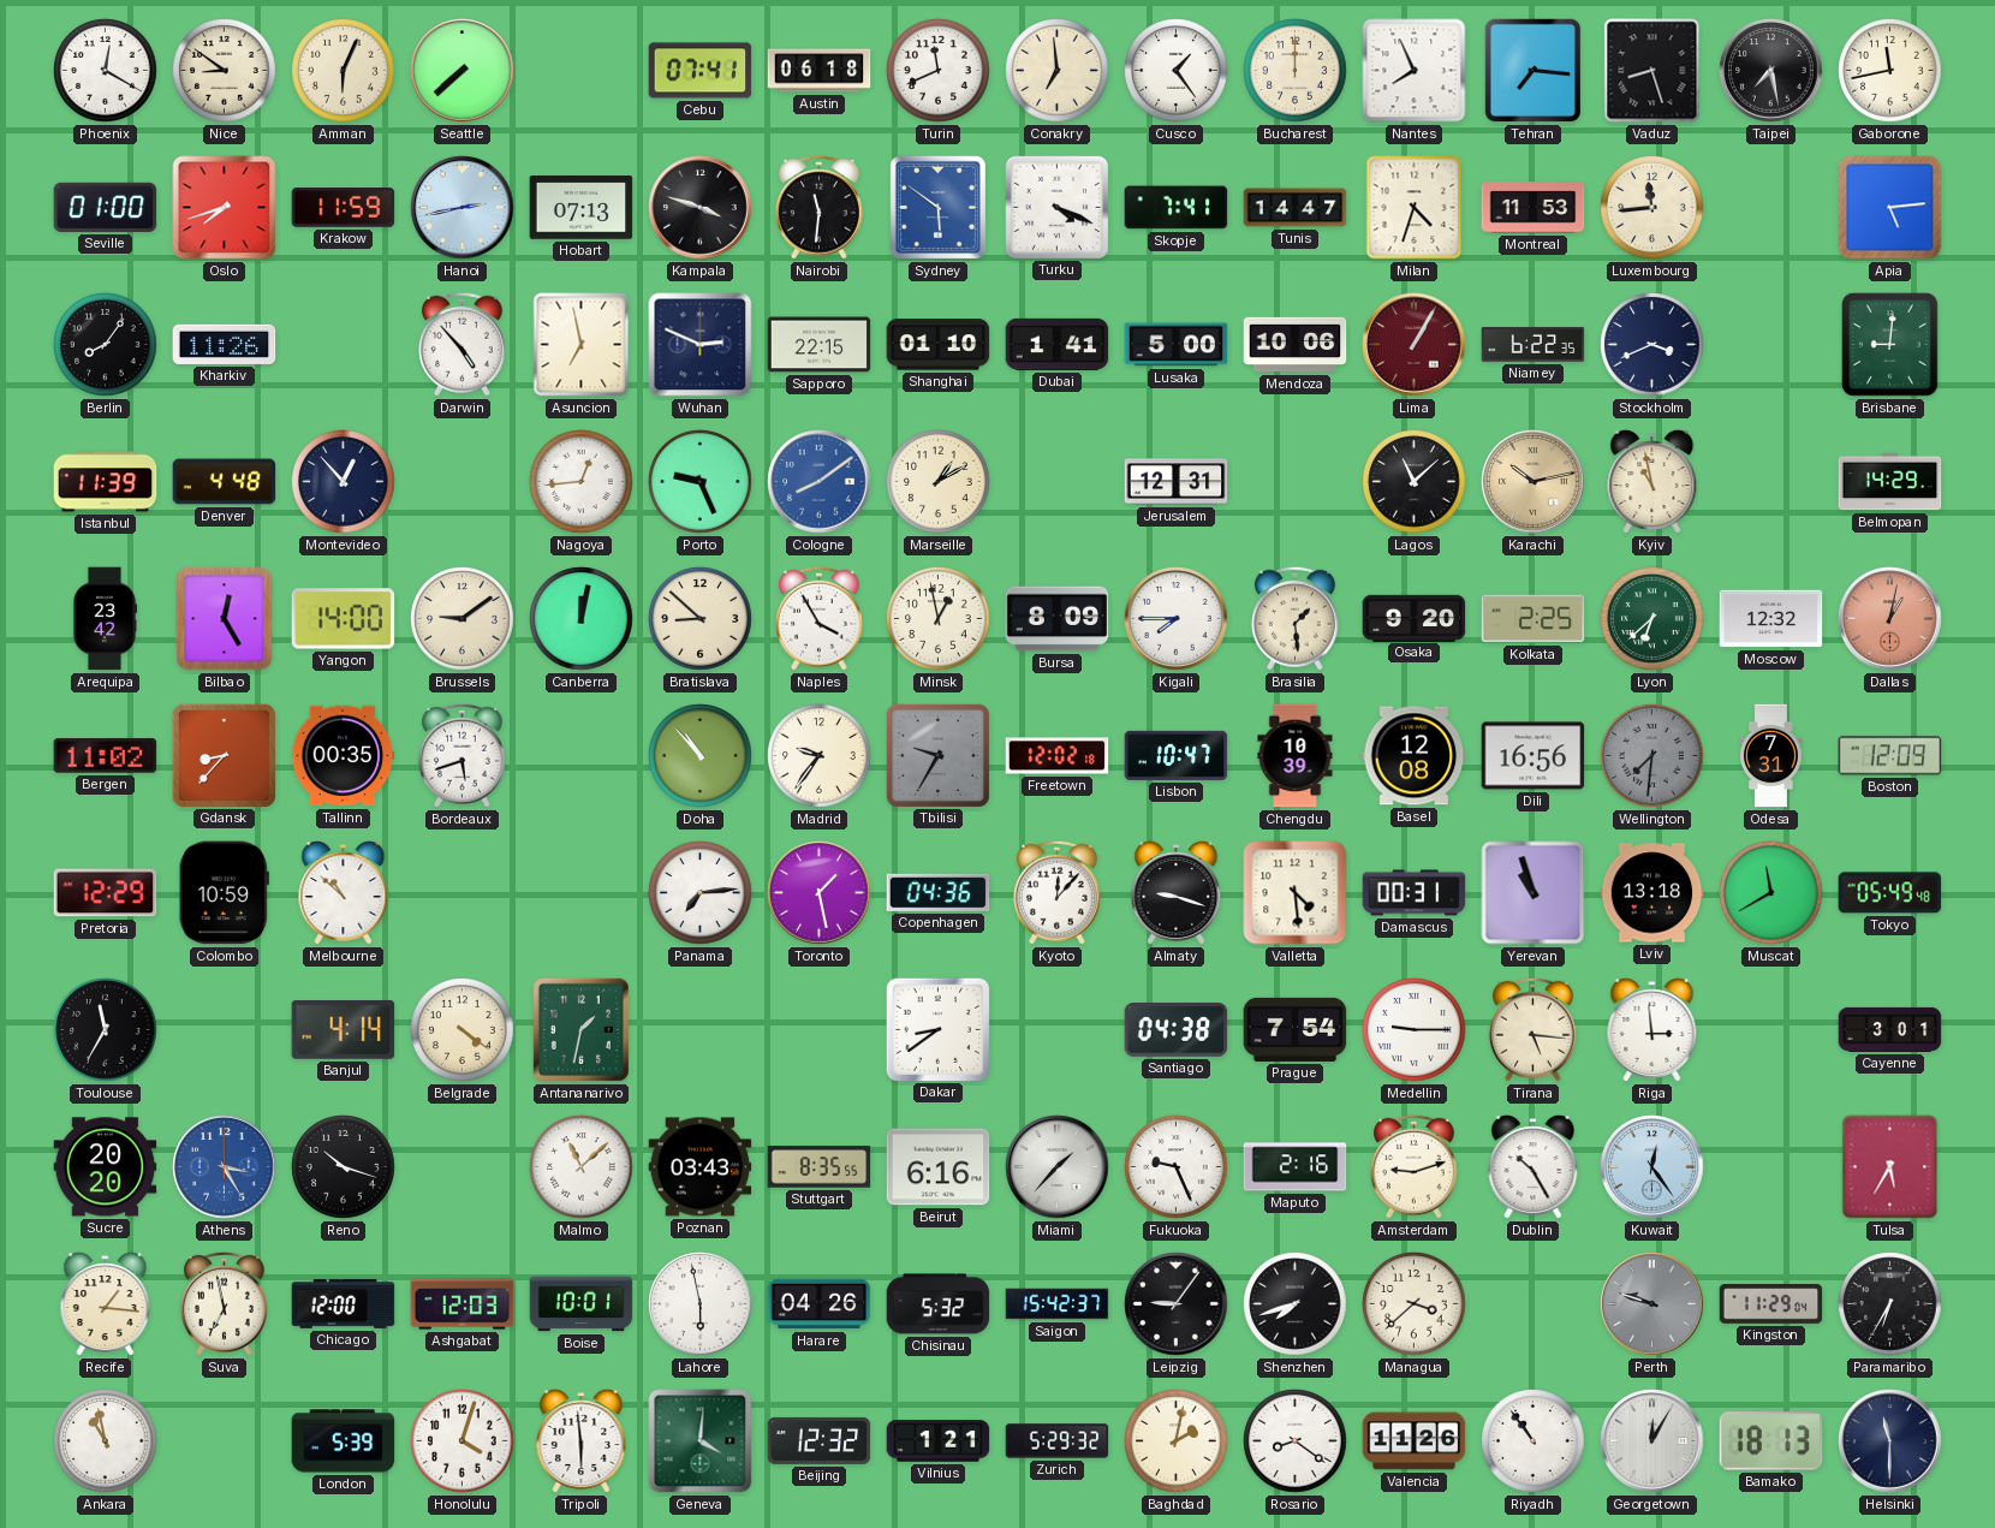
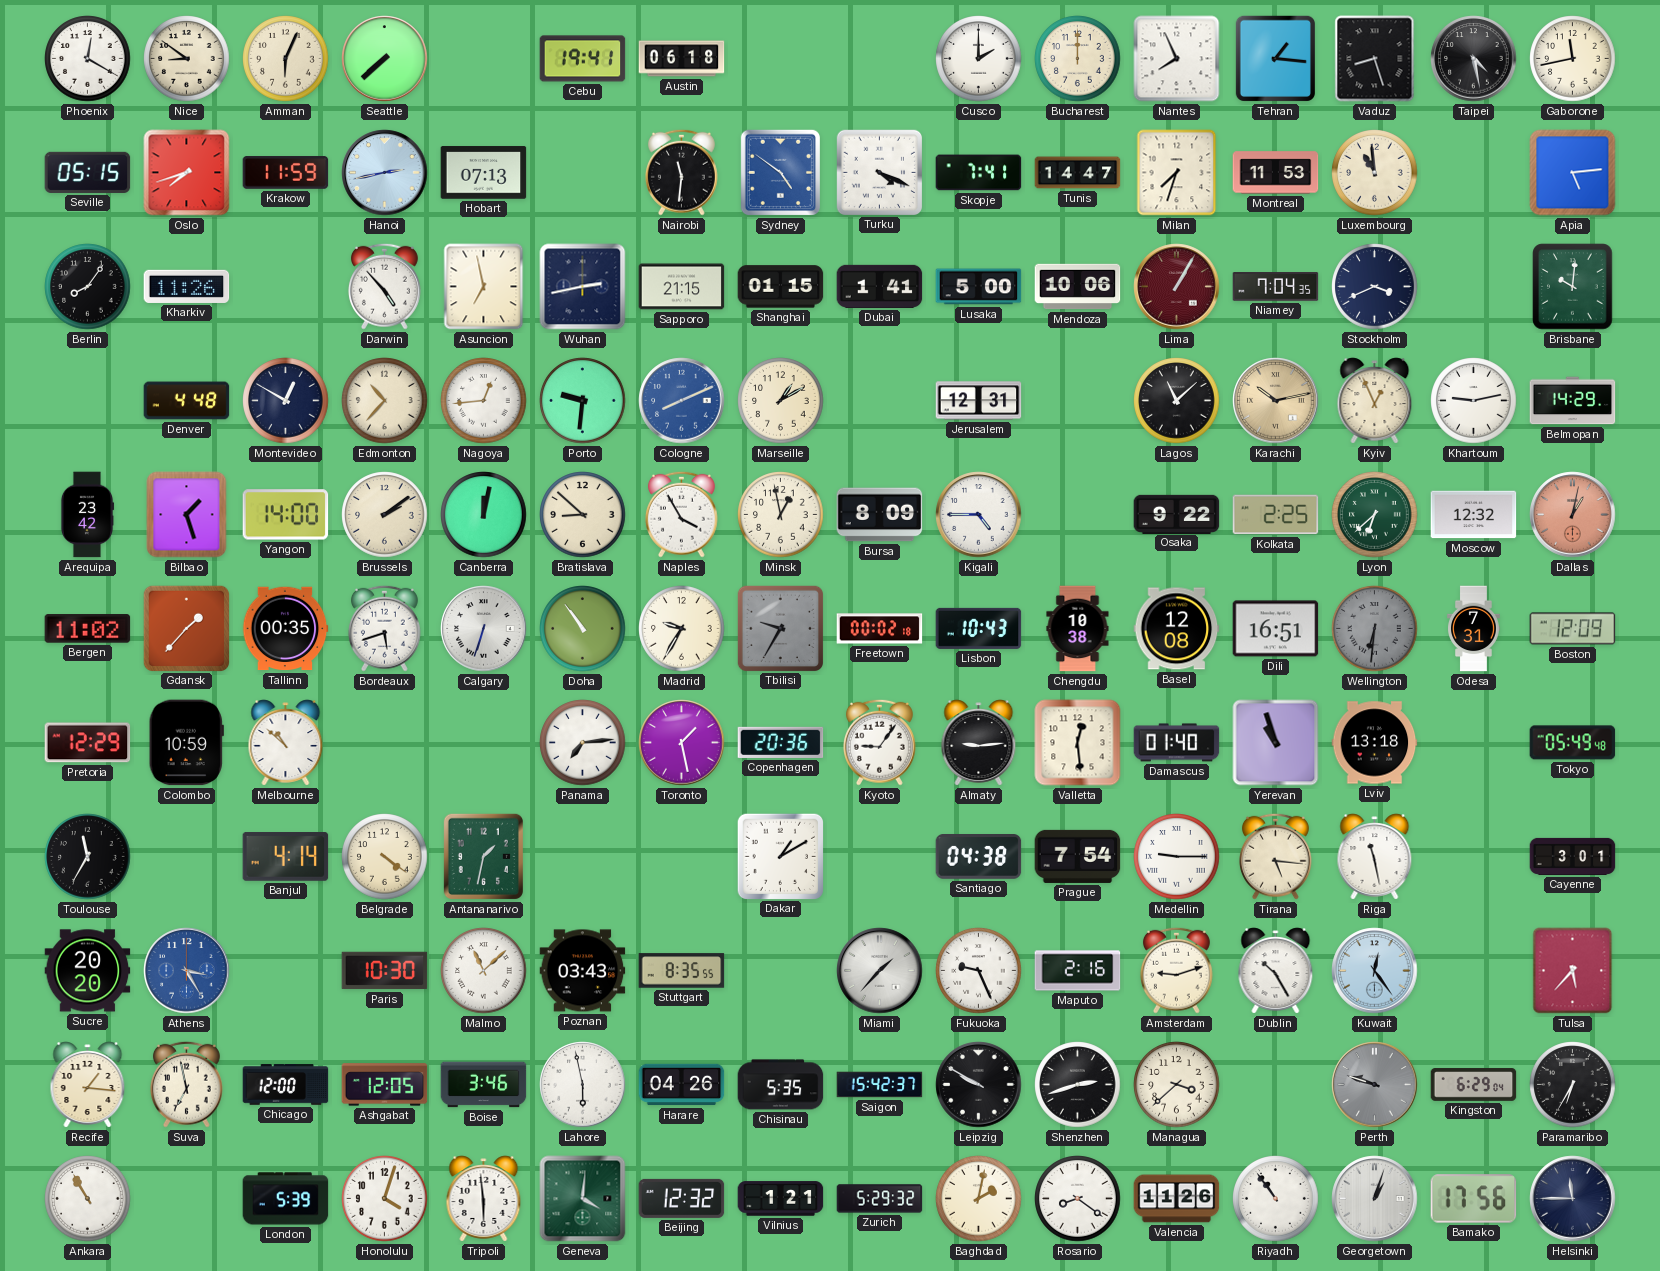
Cebu: 07:41 -> 19:41 (583, 59)
Turin: 11:41 -> none (939, 71)
Conakry: 6:59 -> none (1058, 71)
Cusco: 1:24 -> 2:00 (979, 59)
Tehran: 7:16 -> 1:16 (1275, 58)
Taipei: 7:28 -> 4:28 (1474, 59)
Seville: 01:00 -> 05:15 (88, 172)
Kampala: 3:48 -> none (701, 208)
Sydney: 5:51 -> 4:51 (780, 172)
Milan: 4:33 -> 7:33 (1177, 173)
Luxembourg: 11:44 -> 10:59 (1375, 173)
Wuhan: 2:49 -> 2:43 (583, 287)
Sapporo: 22:15 -> 21:15 (682, 287)
Shanghai: 01:10 -> 01:15 (781, 287)
Niamey: 6:22 -> 7:04 (1276, 287)
Brisbane: 9:01 -> 10:01 (1573, 287)
Istanbul: 11:39 -> none (106, 482)
Montevideo: 12:53 -> 12:50 (286, 401)
Edmonton: none -> 10:37 (385, 401)
Porto: 9:26 -> 9:31 (583, 401)
Cologne: 8:09 -> 8:11 (682, 401)
Kyiv: 10:58 -> 12:56 (1375, 401)
Khartoum: none -> 9:13 (1474, 401)
Bilbao: 12:25 -> 1:27 (187, 515)
Brussels: 9:09 -> 2:09 (385, 515)
Kigali: 7:45 -> 4:45 (979, 515)
Brasilia: 1:29 -> none (1294, 618)
Osaka: 9:20 -> 9:22 (1177, 514)
Gdansk: 8:37 -> 1:37 (186, 628)
Calgary: none -> 6:33 (484, 629)
Doha: 10:53 -> 10:54 (583, 629)
Madrid: 9:36 -> 9:35 (682, 629)
Freetown: 12:02 -> 00:02 (880, 629)
Lisbon: 10:47 -> 10:43 (979, 628)
Chengdu: 10:39 -> 10:38 (1078, 629)
Dili: 16:56 -> 16:51 (1276, 629)
Wellington: 7:31 -> 6:31 (1375, 629)
Copenhagen: 04:36 -> 20:36 (781, 742)
Kyoto: 12:07 -> 9:06 (879, 742)
Almaty: 9:18 -> 9:14 (979, 743)
Valletta: 4:29 -> 12:29 (1078, 743)
Damascus: 00:31 -> 01:40 (1177, 743)
Muscat: 11:40 -> none (1771, 893)
Dakar: 8:39 -> 1:10 (780, 856)
Riga: 2:59 -> 11:28 (1375, 857)
Reno: 10:18 -> none (344, 1167)
Paris: none -> 10:30 (385, 971)
Beirut: 6:16 -> none (939, 1167)
Tulsa: 5:35 -> 5:37 (1573, 971)
Ashgabat: 12:03 -> 12:05 (385, 1085)
Boise: 10:01 -> 3:46 (484, 1085)
Chisinau: 5:32 -> 5:35 (781, 1085)
Leipzig: 9:06 -> 9:50 (979, 1085)
Shenzhen: 7:42 -> 2:42 (1078, 1085)
Kingston: 11:29 -> 6:29 (1474, 1085)
Ankara: 10:58 -> 10:55 (88, 1199)
Georgetown: 12:05 -> 1:03 (1375, 1199)
Bamako: 18:13 -> 17:56 (1474, 1199)
Helsinki: 11:30 -> 11:45 (1573, 1199)
